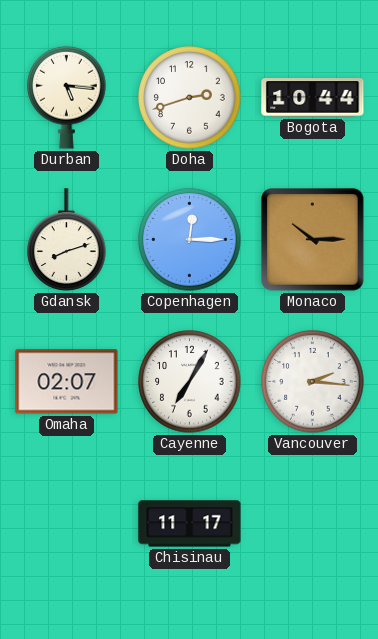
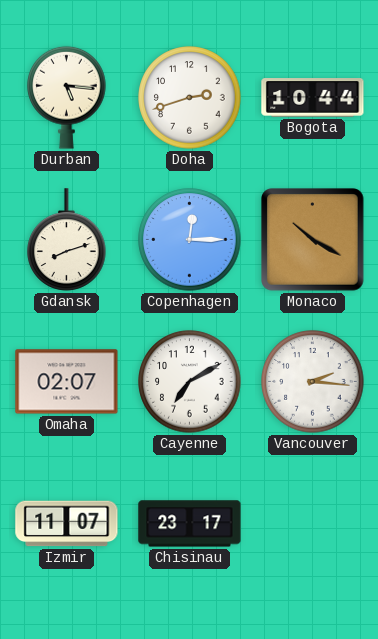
Monaco: 10:15 -> 10:20 (313, 240)
Cayenne: 7:05 -> 7:10 (190, 382)
Izmir: none -> 11:07 (67, 524)
Chisinau: 11:17 -> 23:17 (190, 524)
